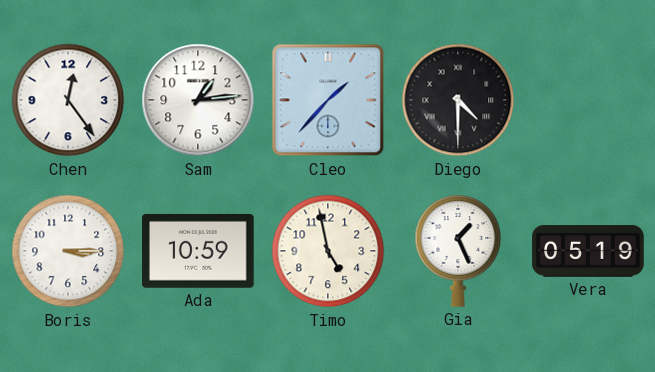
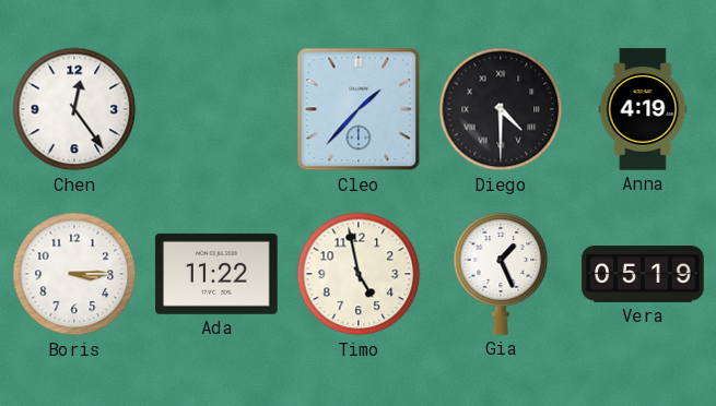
Sam: 1:14 -> none (198, 100)
Anna: none -> 4:19 (643, 109)
Ada: 10:59 -> 11:22 (216, 274)
